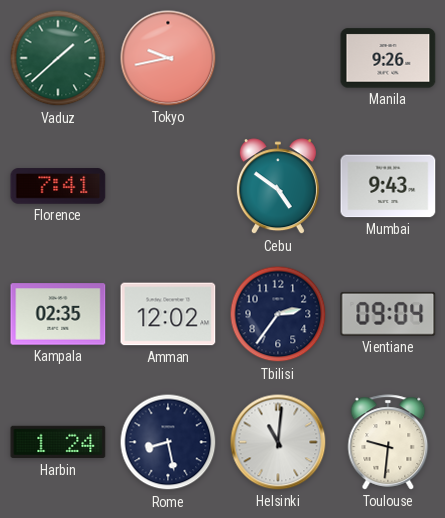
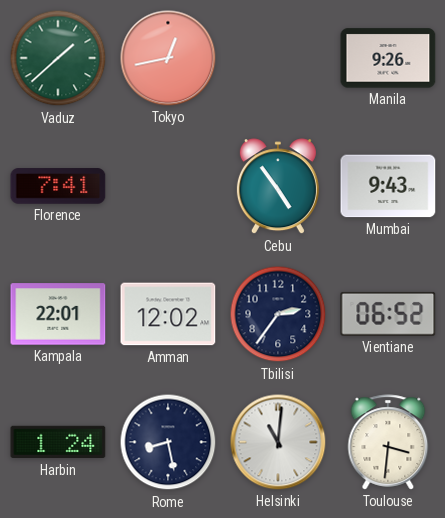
Tokyo: 9:43 -> 12:43 (168, 58)
Cebu: 4:51 -> 4:54 (278, 187)
Kampala: 02:35 -> 22:01 (58, 314)
Vientiane: 09:04 -> 06:52 (388, 314)
Toulouse: 9:31 -> 3:31 (388, 442)
